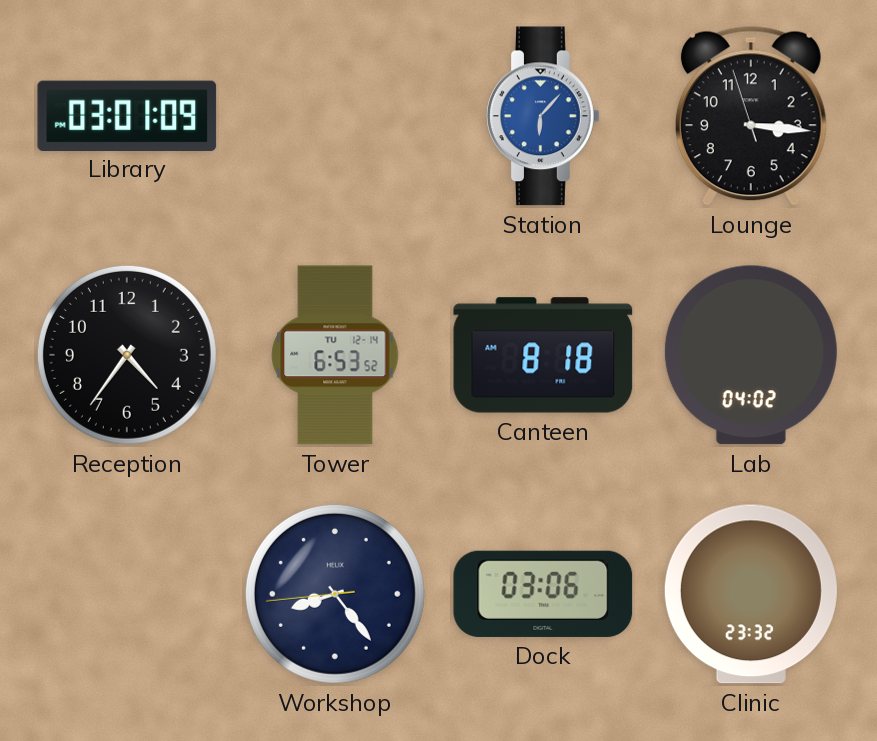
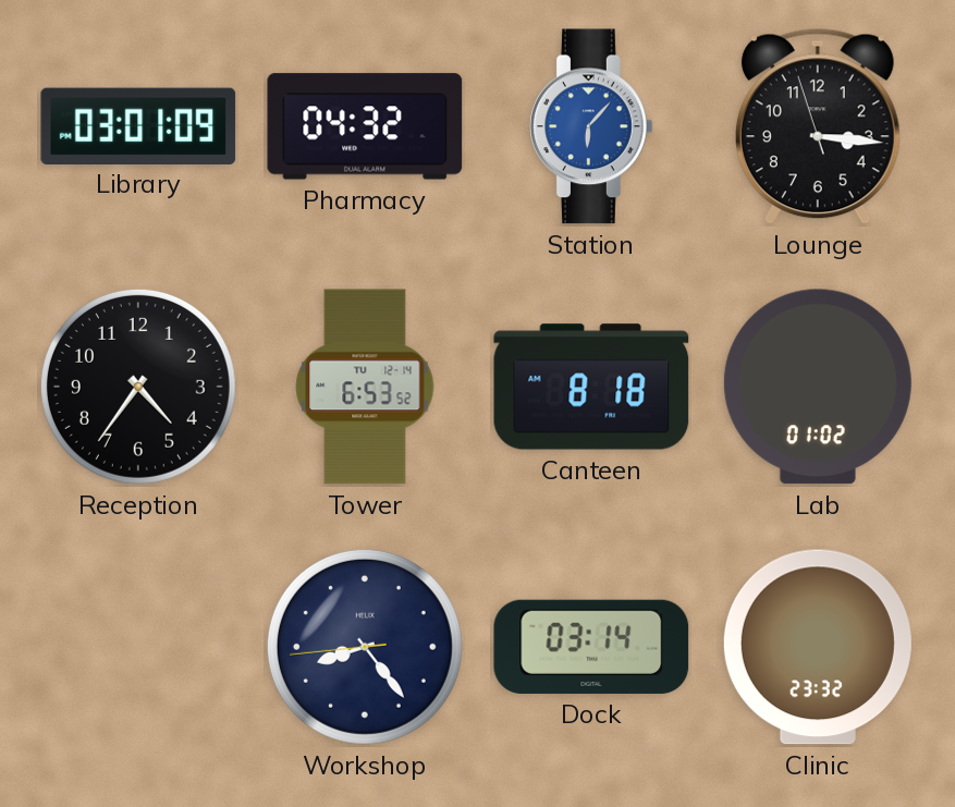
Pharmacy: none -> 04:32 (365, 126)
Lab: 04:02 -> 01:02 (818, 387)
Dock: 03:06 -> 03:14 (591, 647)
